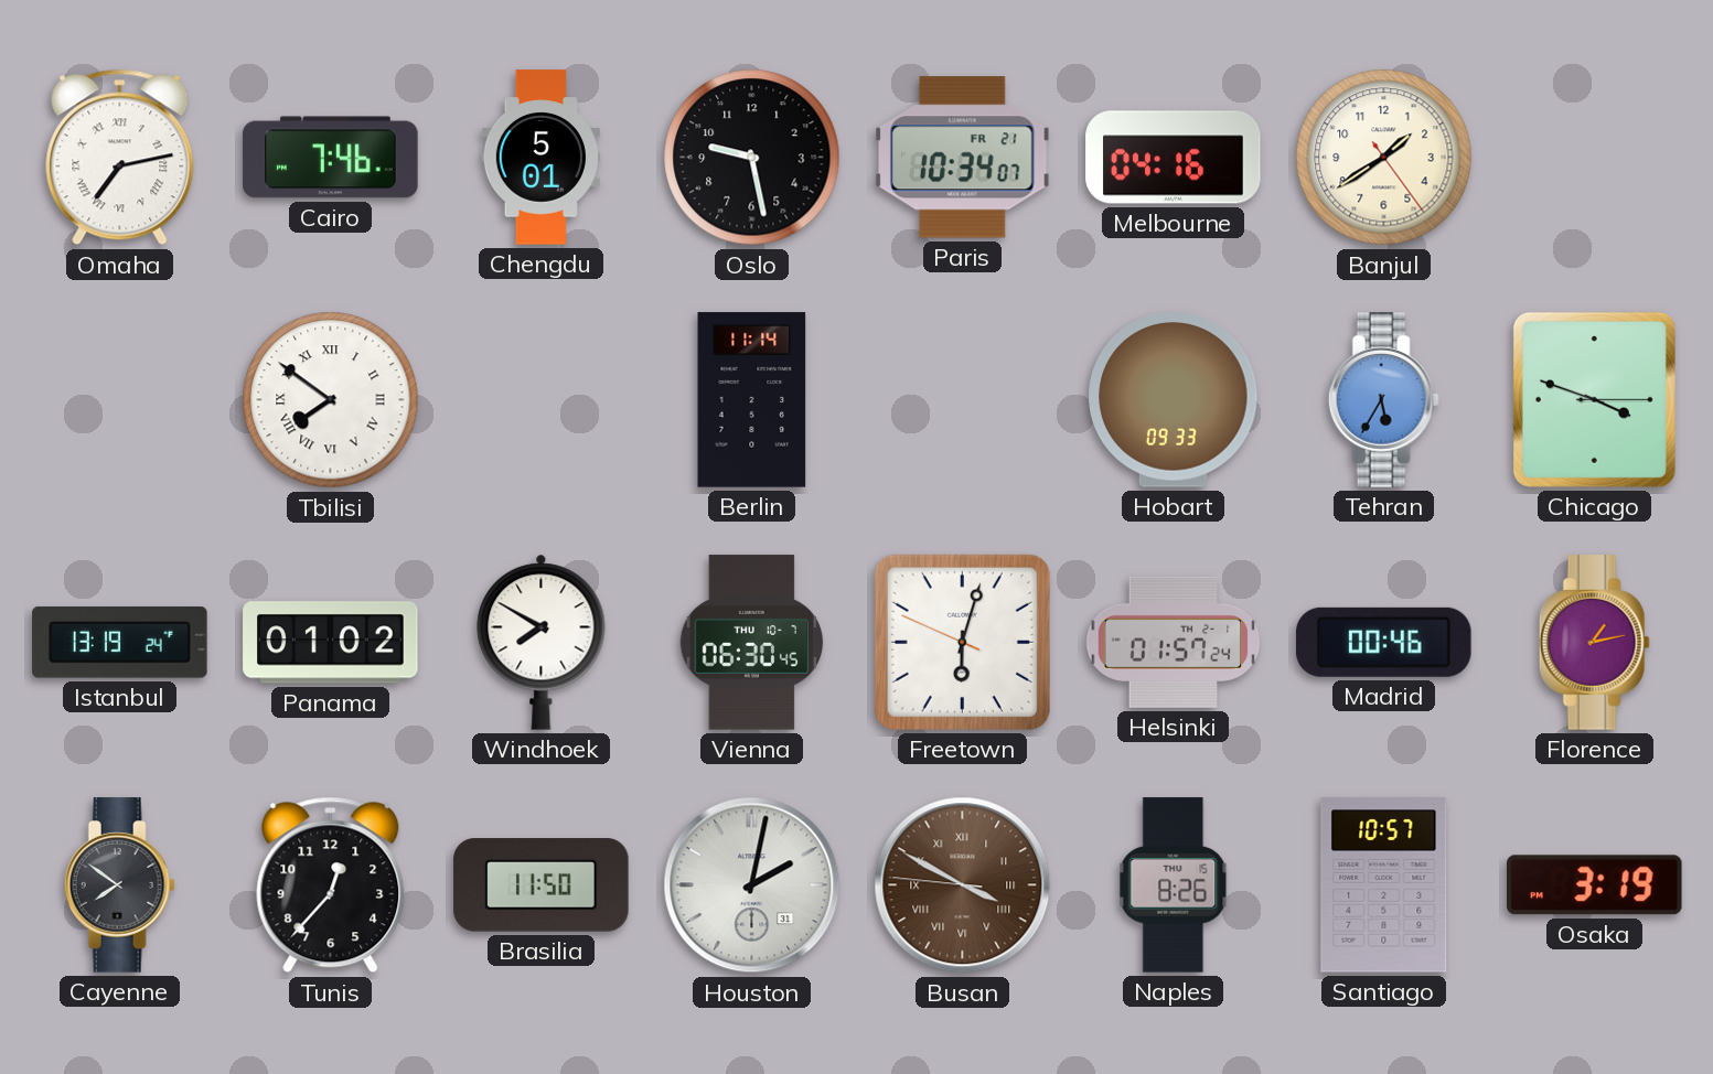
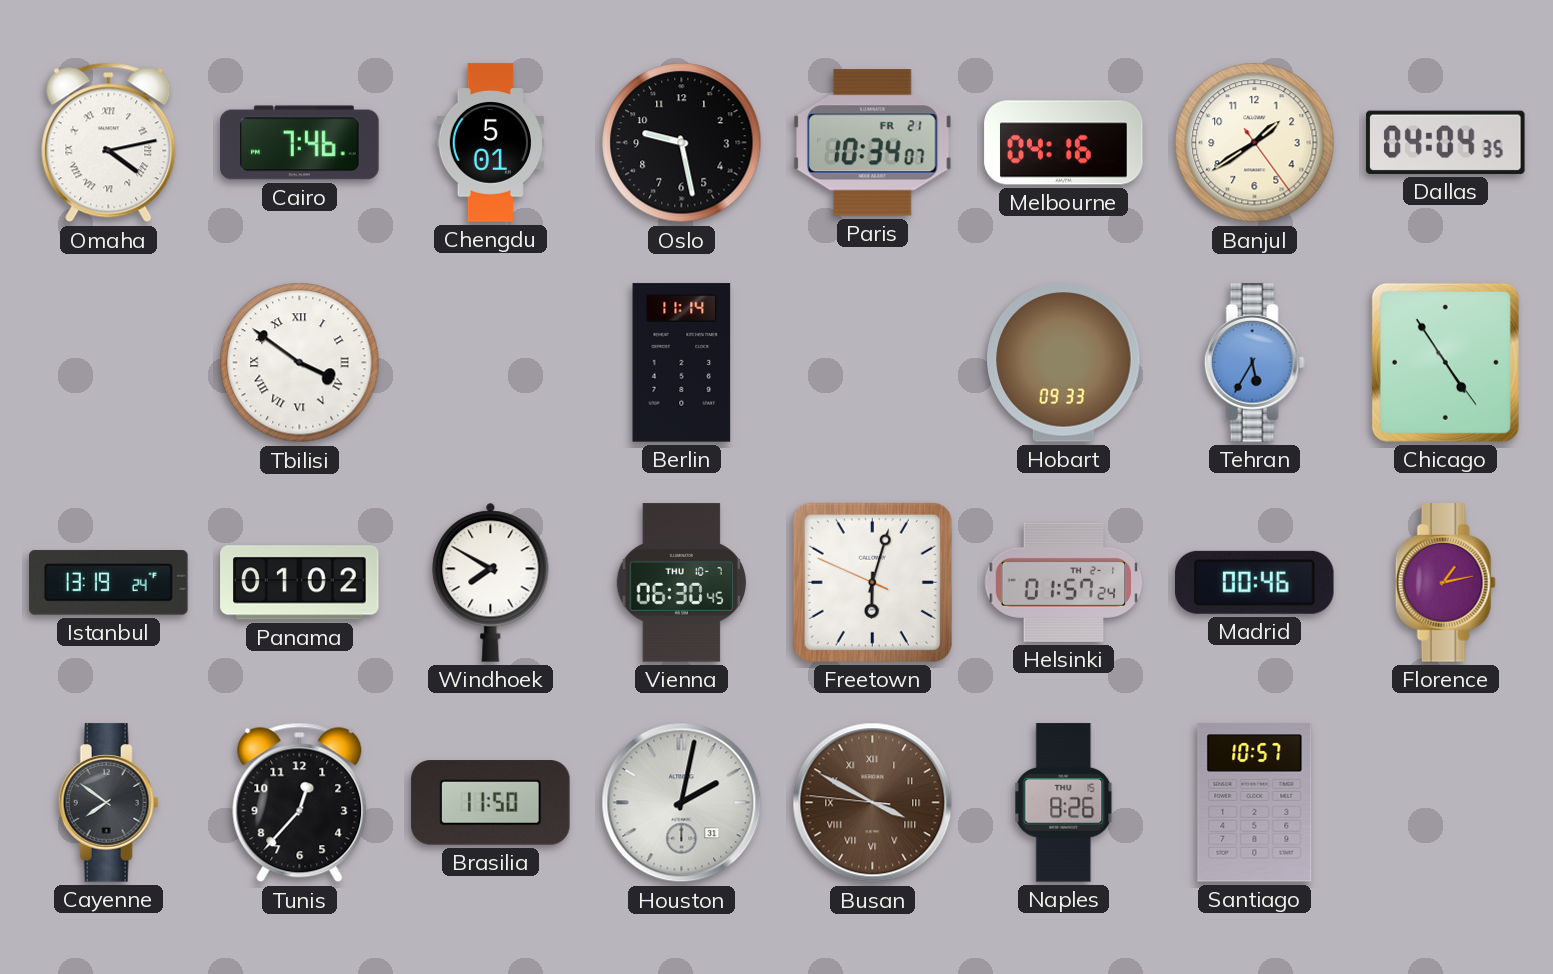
Omaha: 7:13 -> 4:13 (109, 143)
Dallas: none -> 04:04 (1446, 142)
Tbilisi: 7:51 -> 3:51 (300, 363)
Chicago: 3:48 -> 4:54 (1445, 362)
Osaka: 3:19 -> none (1595, 885)
